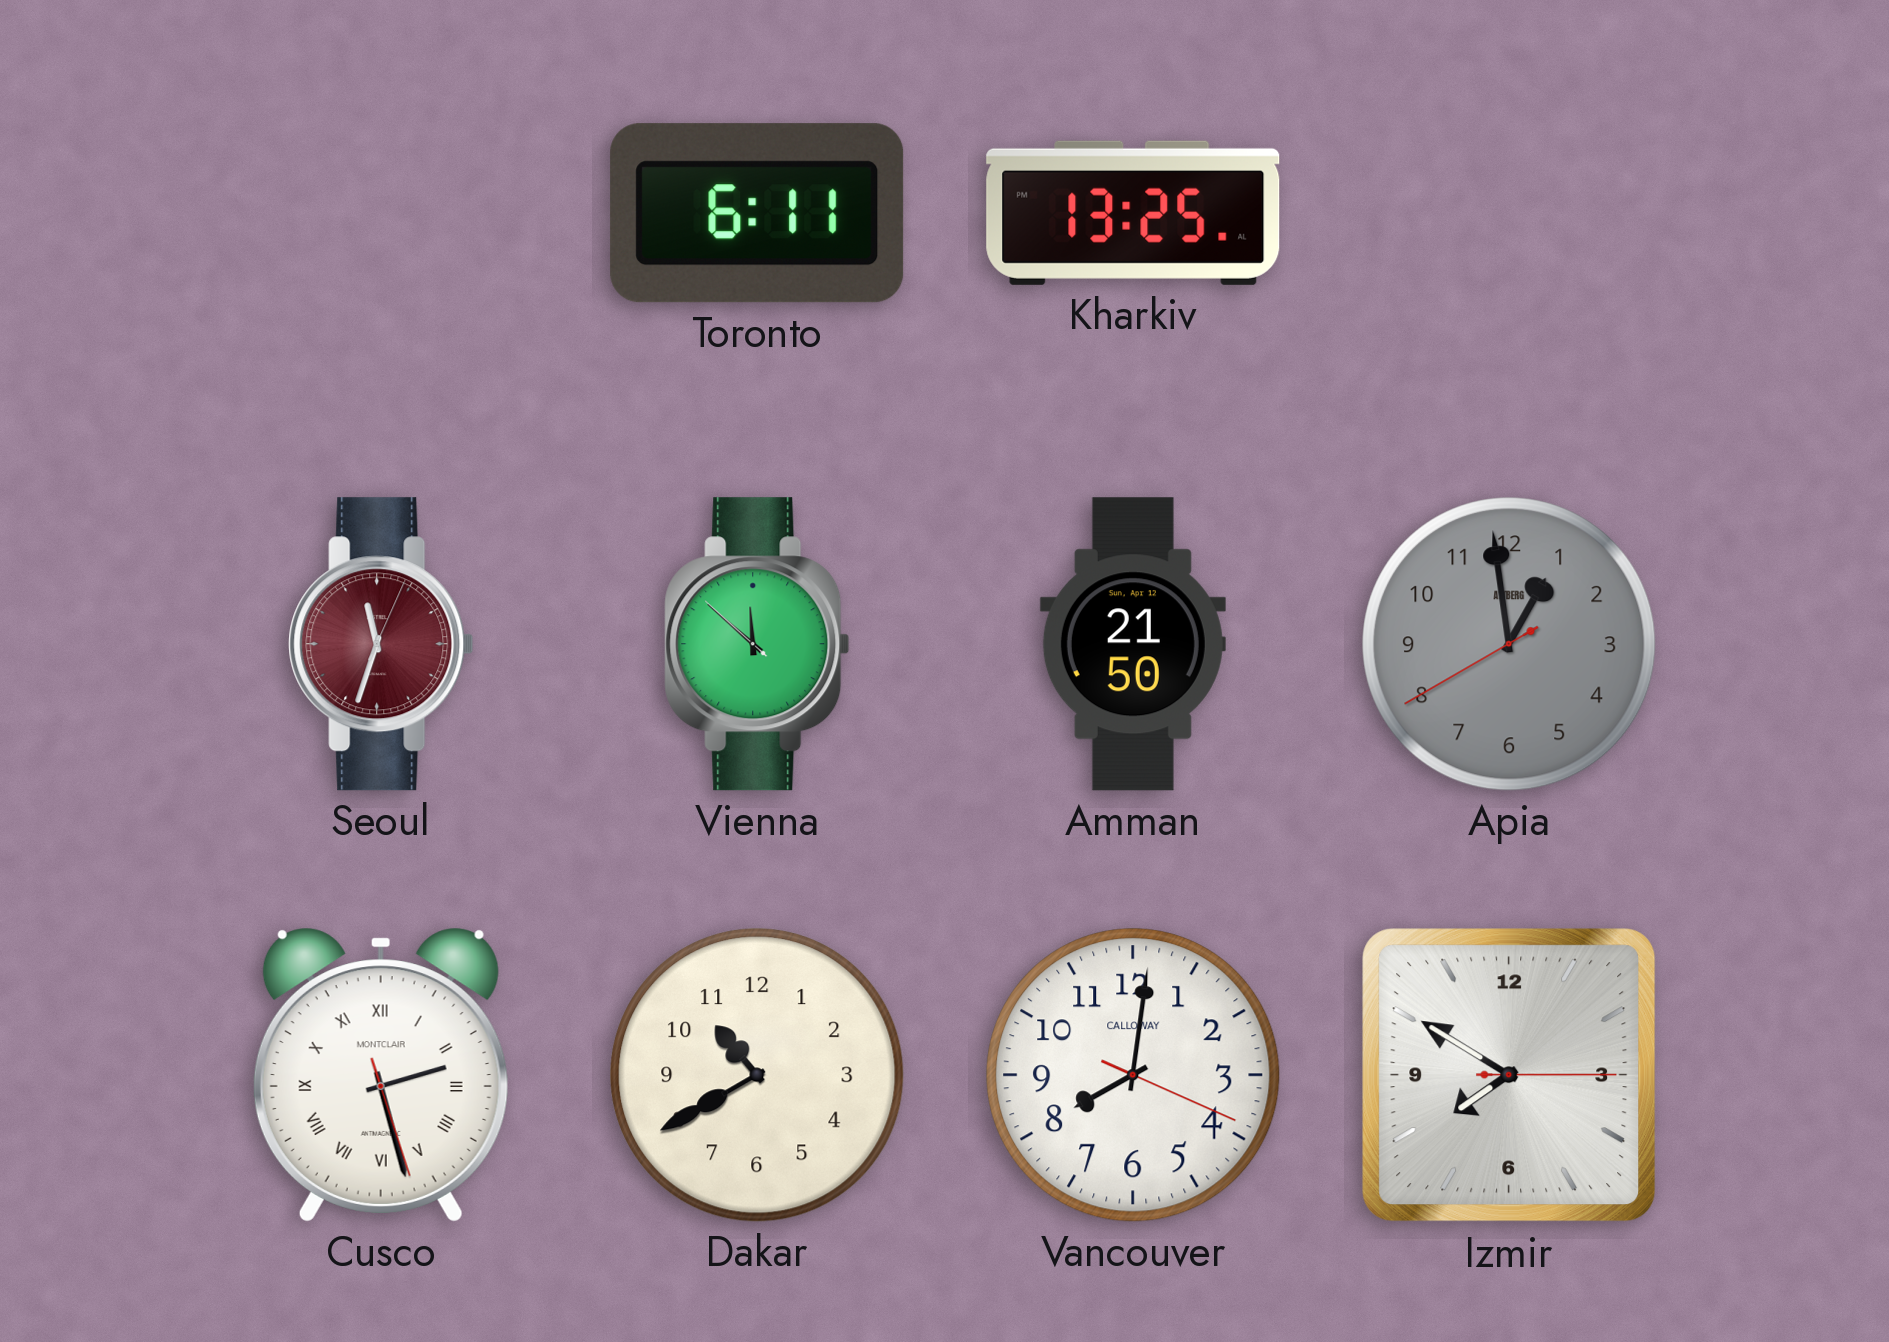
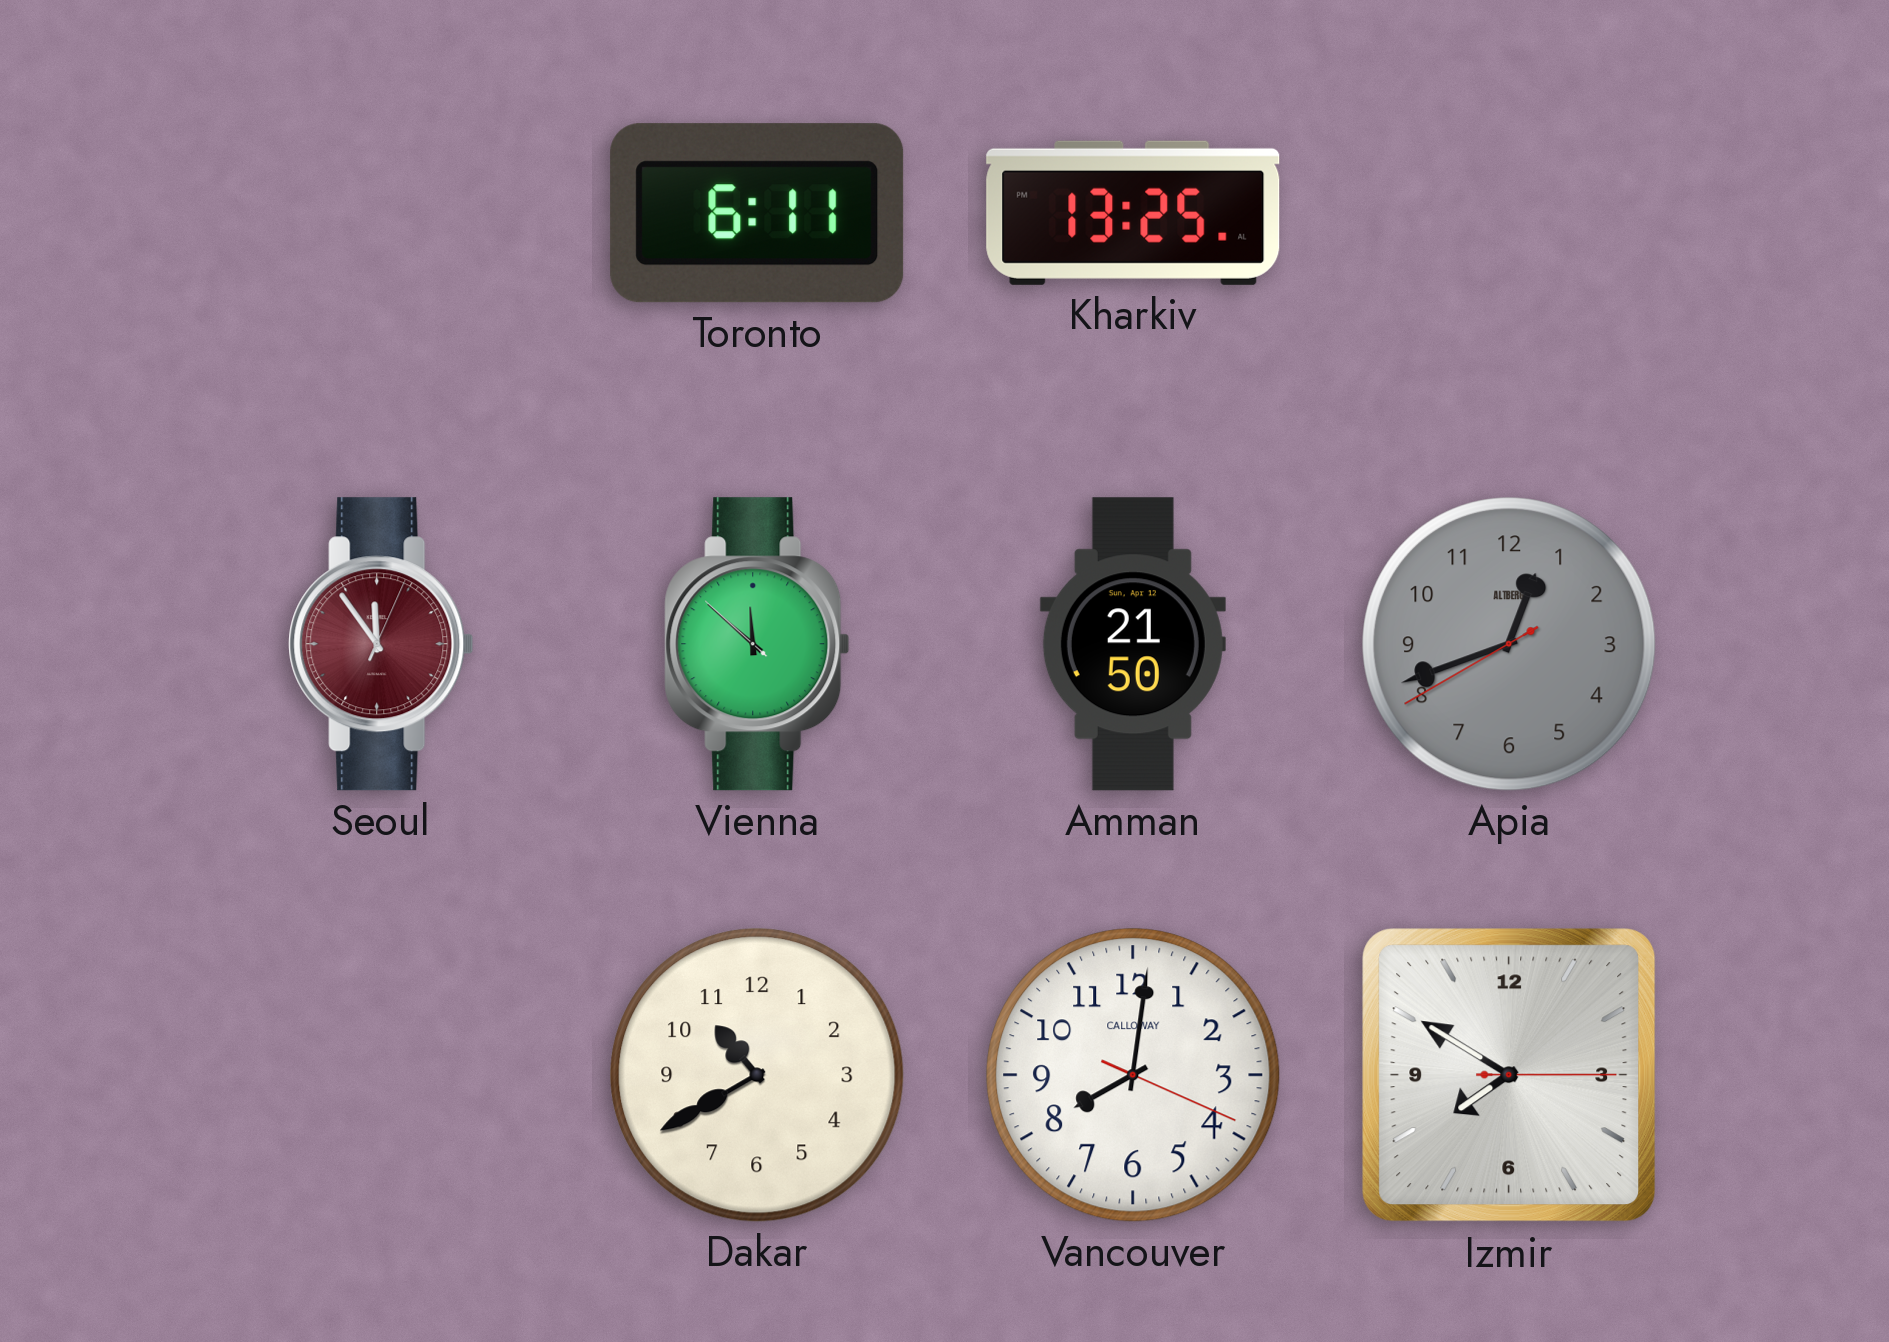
Seoul: 11:33 -> 11:54 (381, 644)
Apia: 12:58 -> 12:41 (1509, 644)
Cusco: 2:27 -> none (381, 1075)
